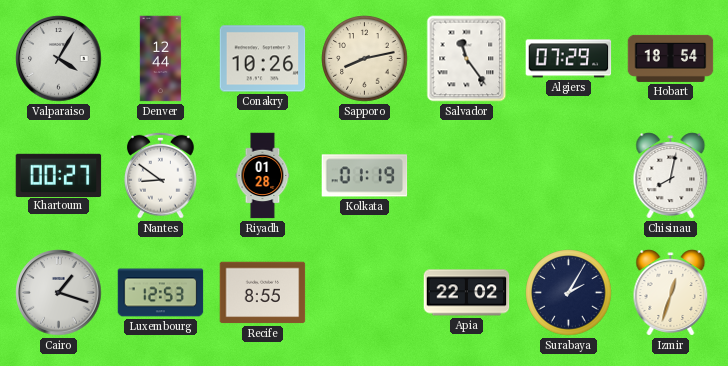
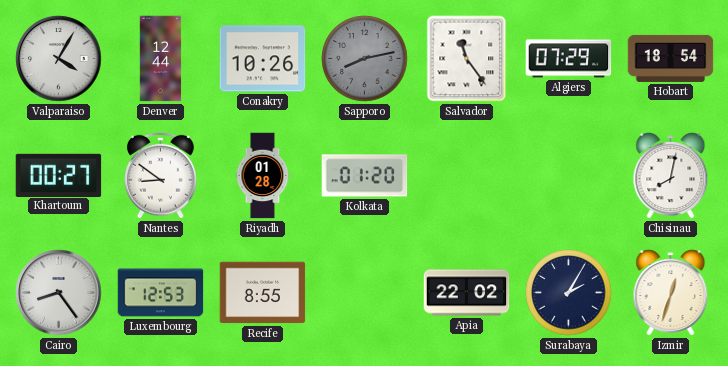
Sapporo dial: cream -> grey (365, 59)
Kolkata: 01:19 -> 01:20 (365, 176)
Cairo: 1:18 -> 8:24 (59, 293)
